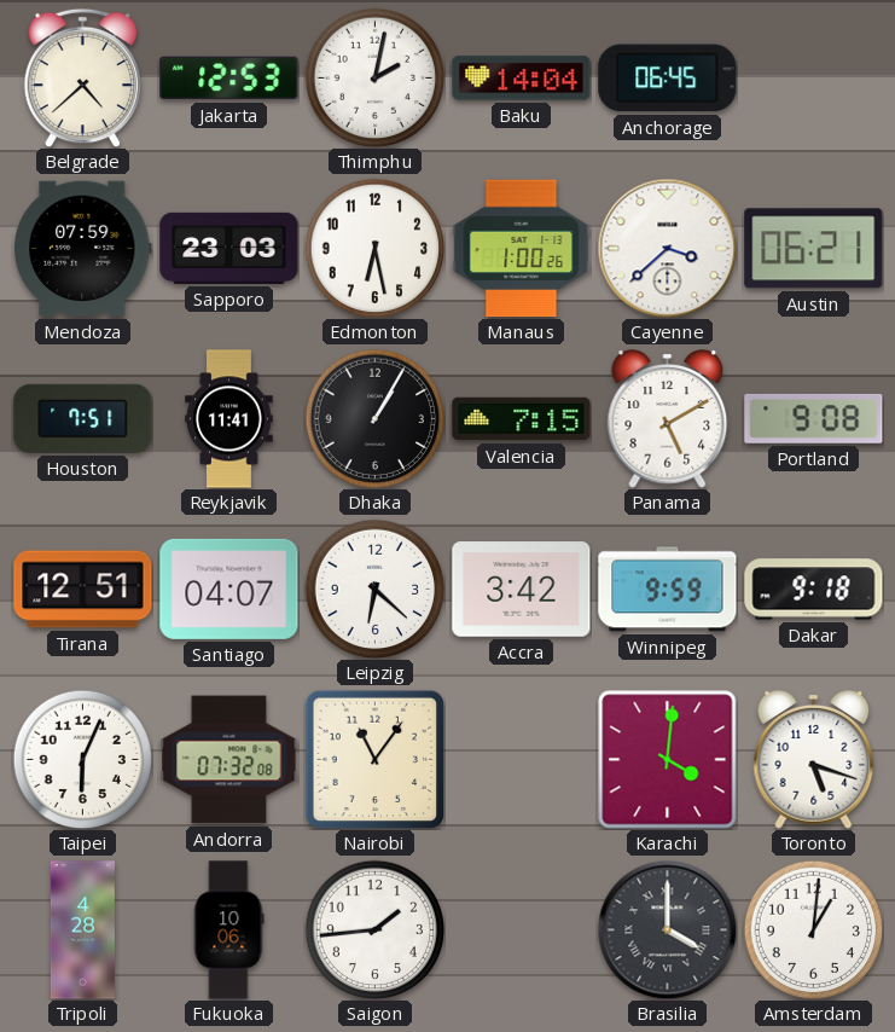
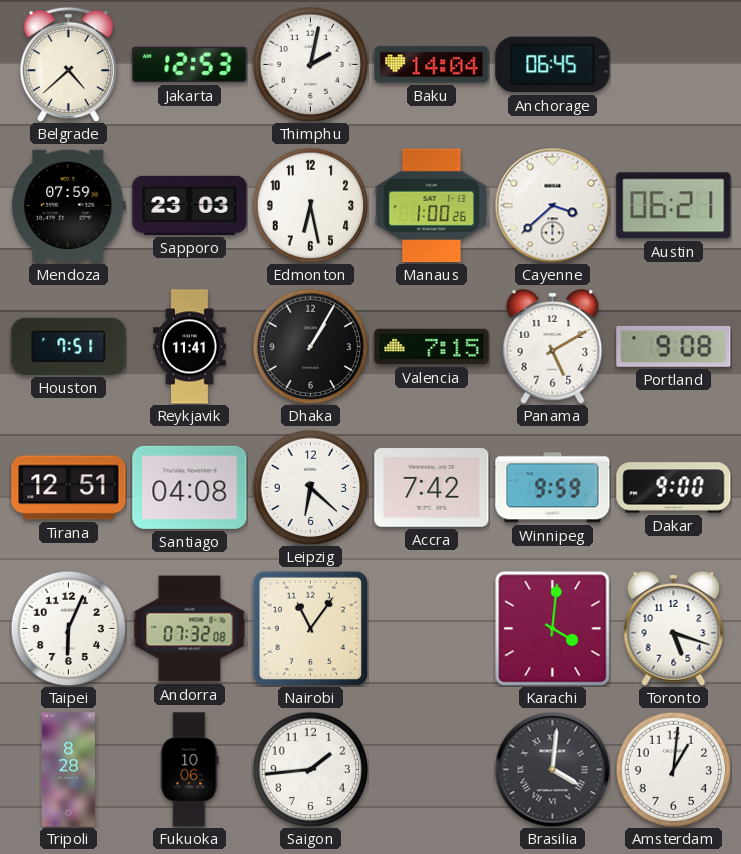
Santiago: 04:07 -> 04:08 (190, 487)
Accra: 3:42 -> 7:42 (432, 488)
Dakar: 9:18 -> 9:00 (674, 488)
Tripoli: 4:28 -> 8:28 (68, 770)
Brasilia: 4:00 -> 4:01 (552, 769)
